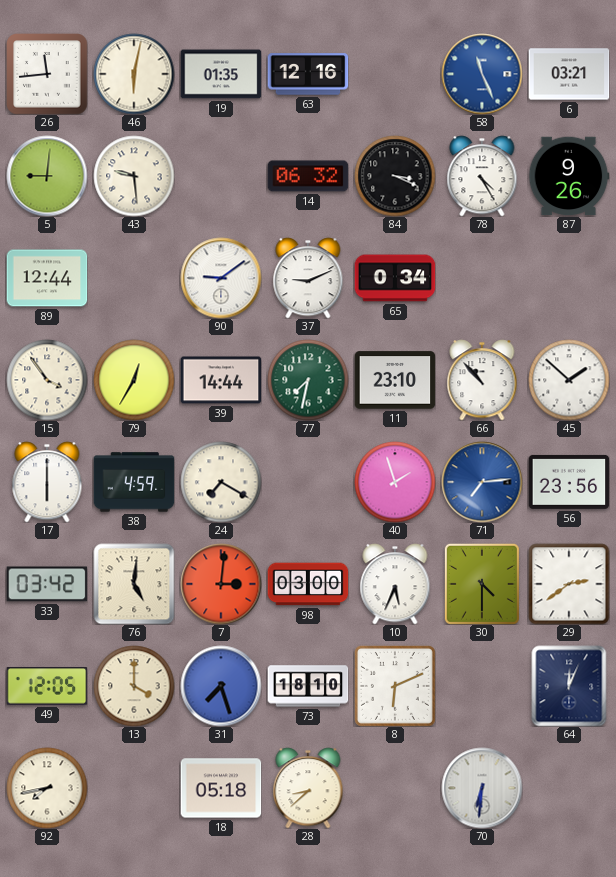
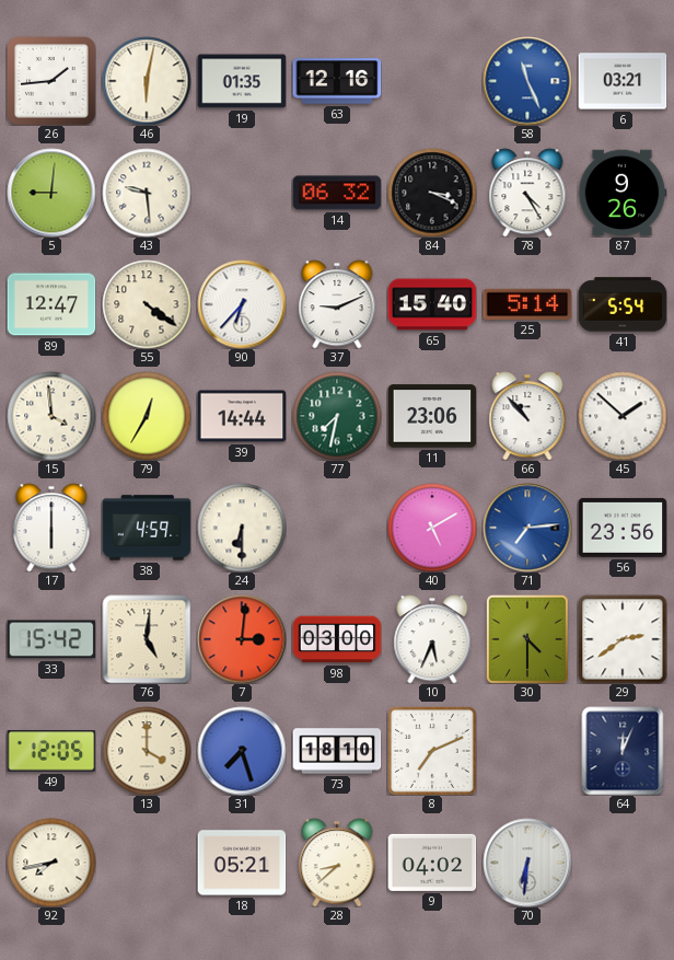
26: 11:44 -> 1:44 (51, 81)
89: 12:44 -> 12:47 (51, 304)
55: none -> 4:21 (147, 304)
90: 9:09 -> 6:37 (242, 304)
65: 0:34 -> 15:40 (432, 304)
25: none -> 5:14 (527, 304)
41: none -> 5:54 (623, 304)
15: 3:54 -> 3:59 (51, 416)
11: 23:10 -> 23:06 (432, 416)
24: 7:20 -> 6:30 (242, 528)
40: 1:57 -> 5:10 (432, 528)
33: 03:42 -> 15:42 (51, 639)
8: 6:11 -> 7:11 (432, 751)
18: 05:18 -> 05:21 (242, 863)
9: none -> 04:02 (432, 863)
